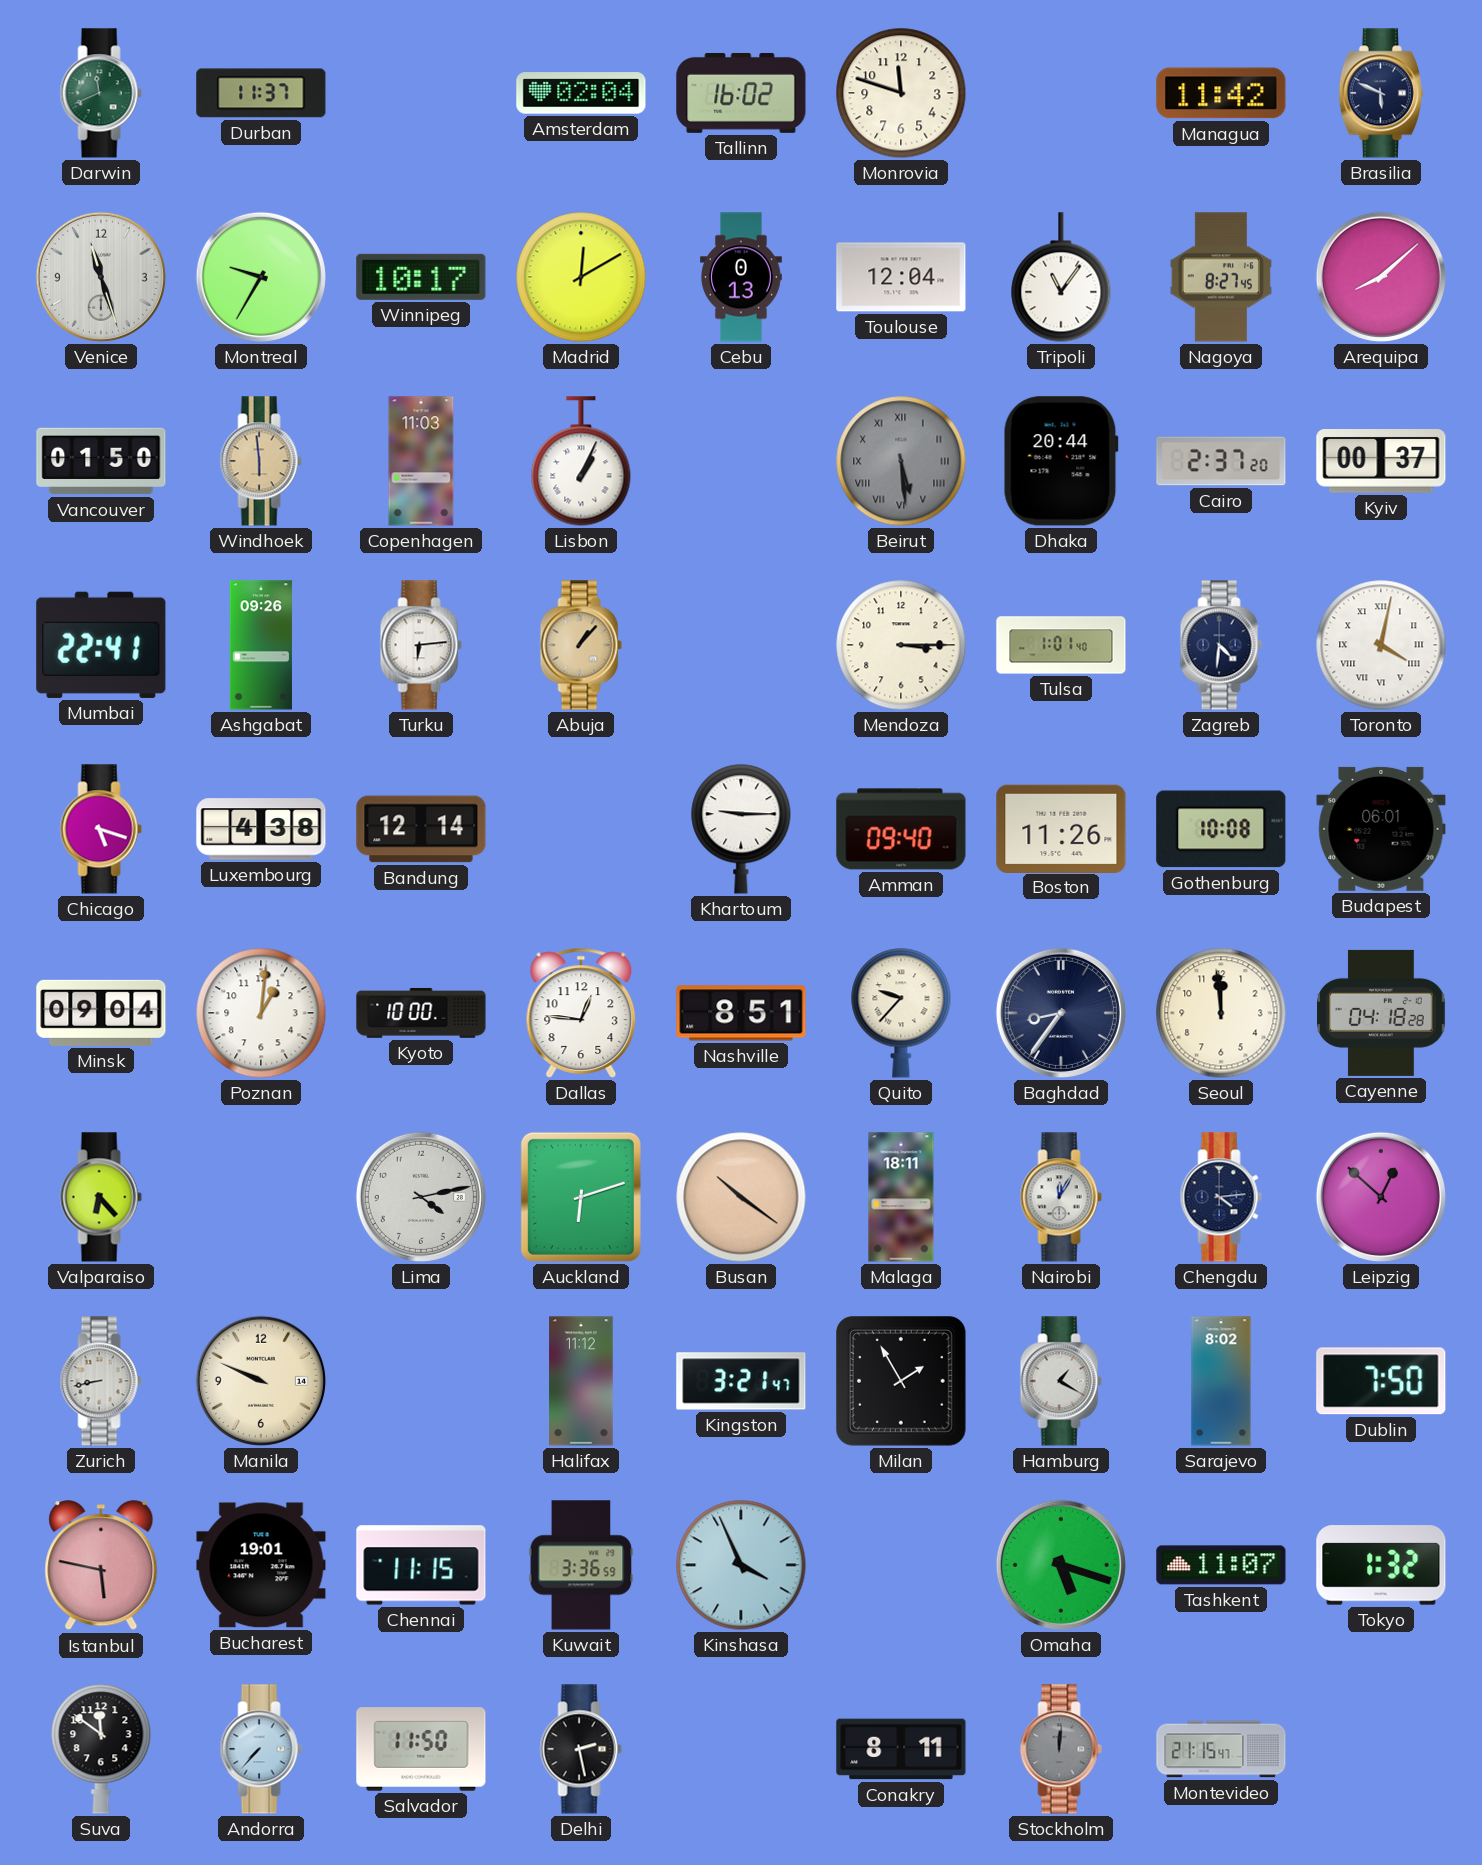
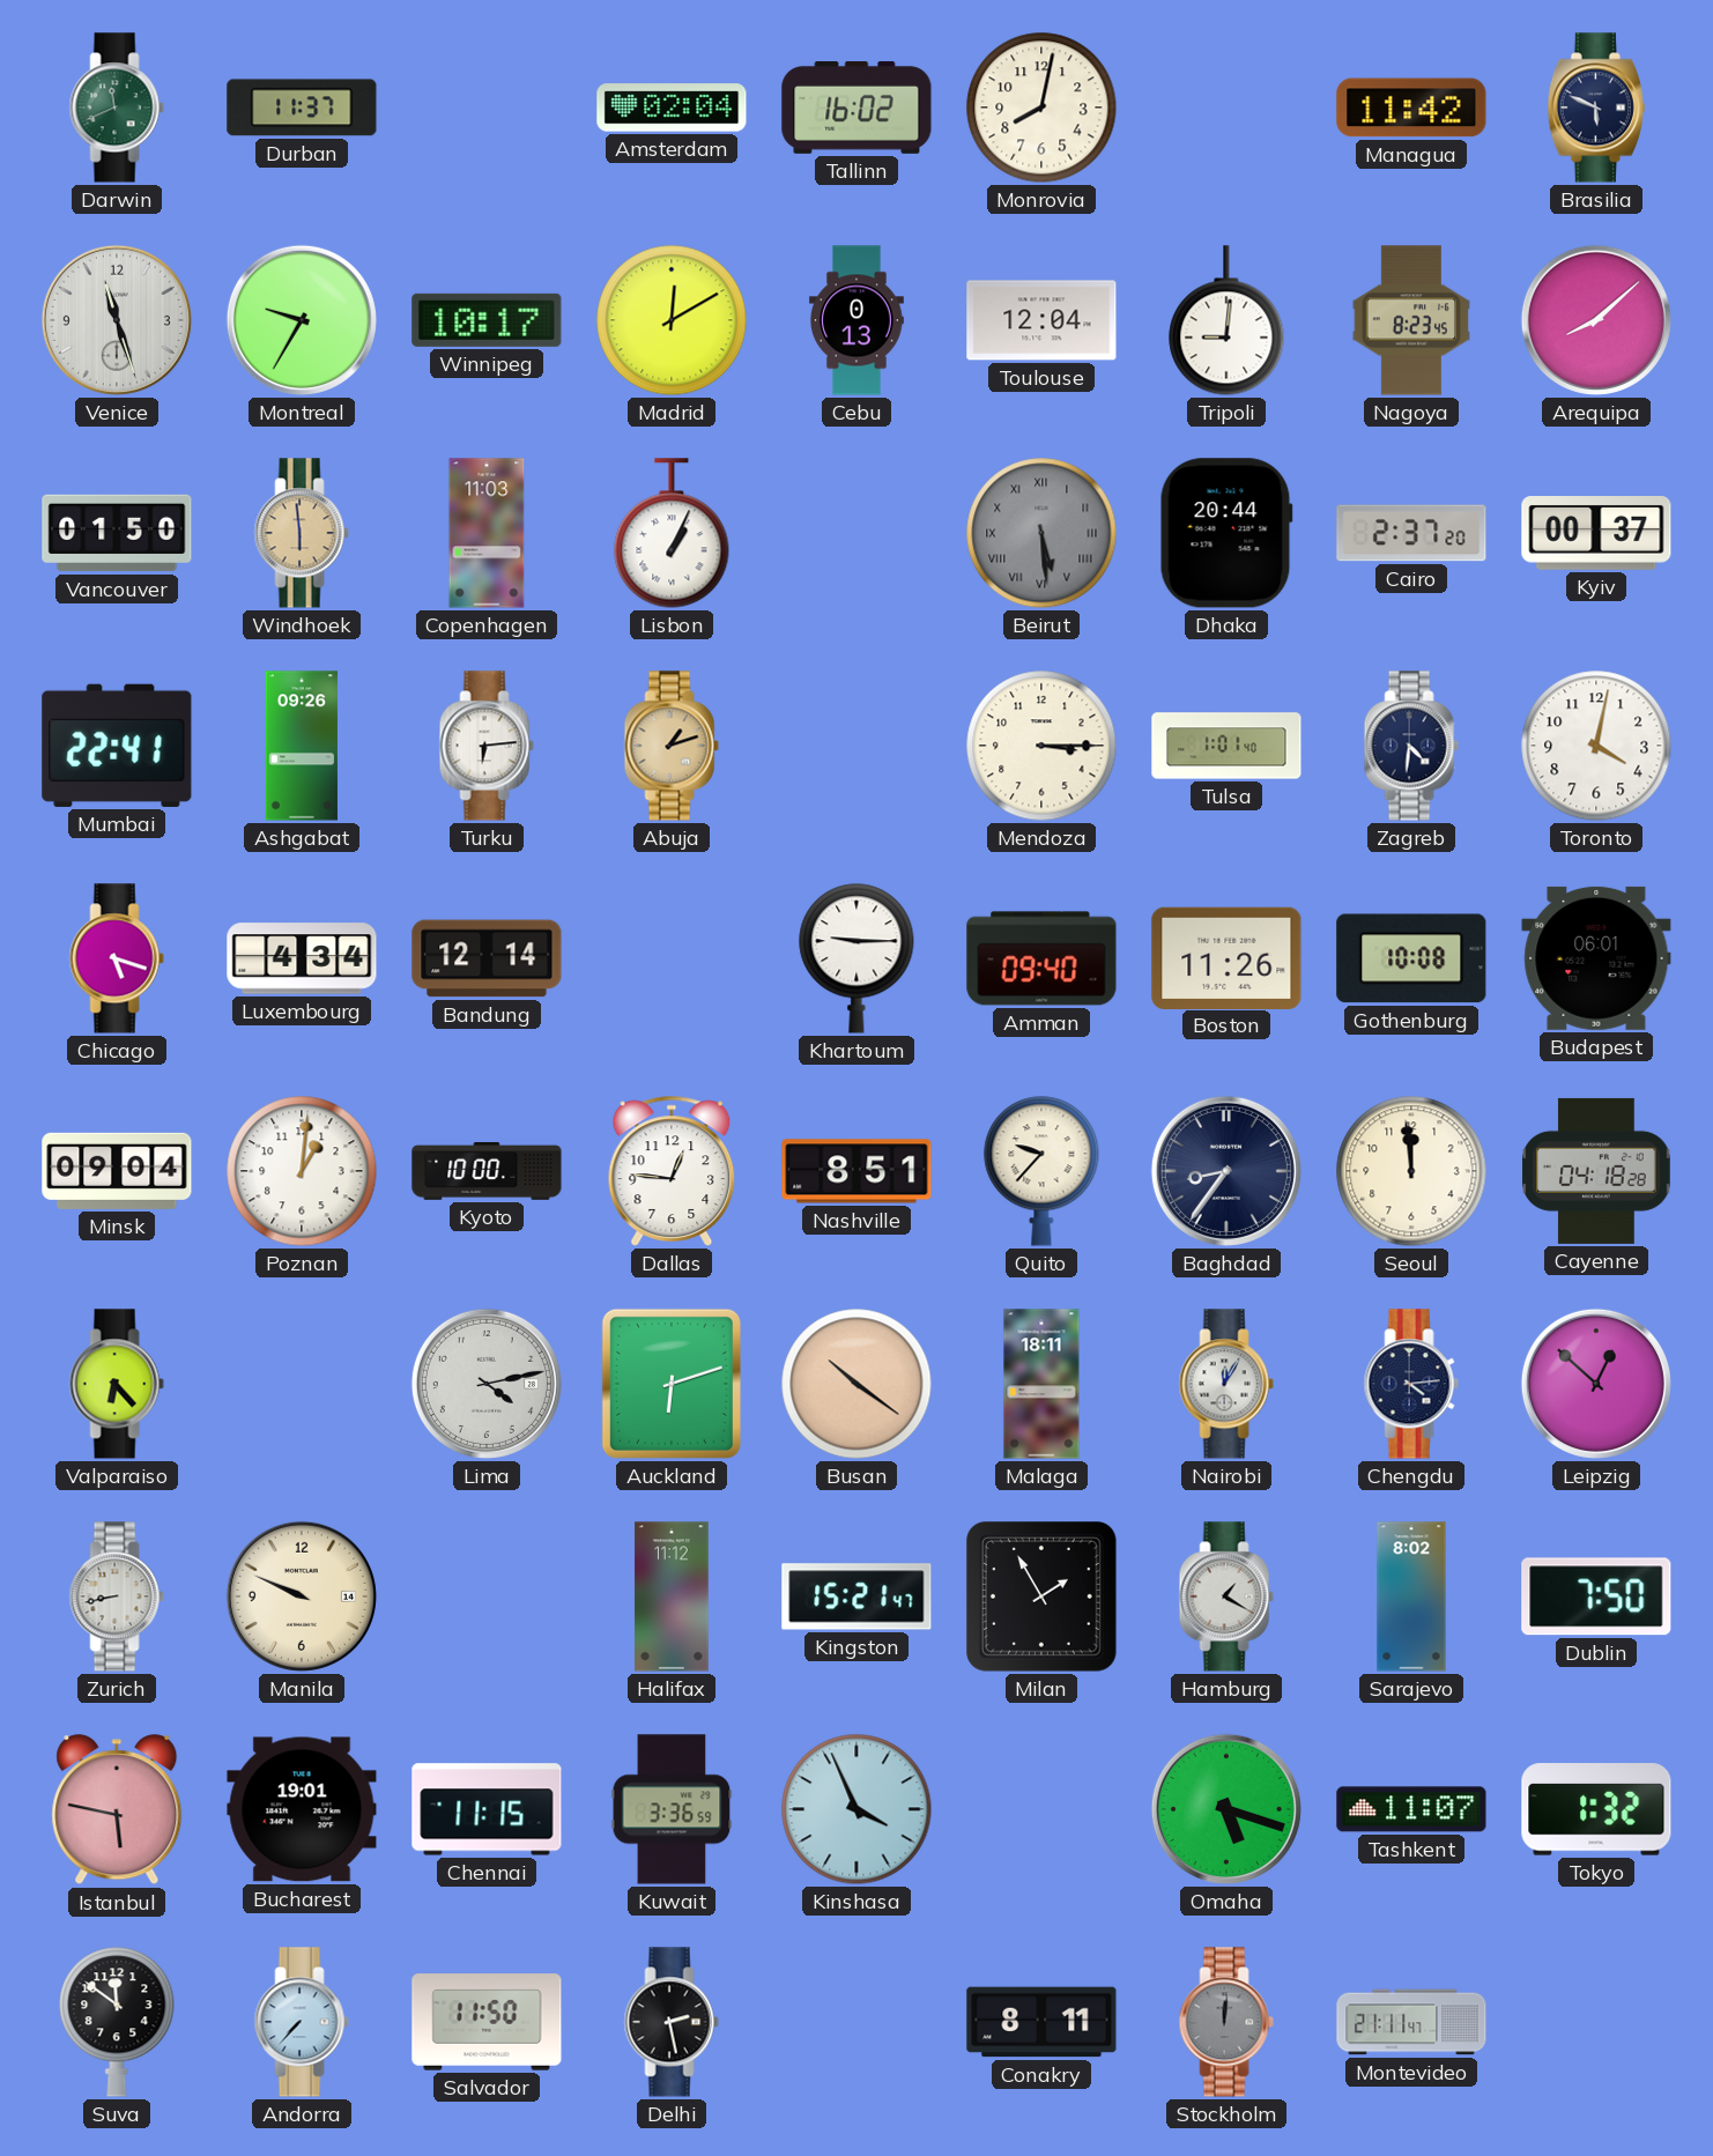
Monrovia: 11:48 -> 8:02 (1041, 108)
Tripoli: 11:06 -> 9:01 (1226, 320)
Nagoya: 8:27 -> 8:23 (1411, 320)
Abuja: 1:07 -> 1:12 (672, 746)
Toronto numerals: Roman -> Arabic (1596, 746)
Luxembourg: 4:38 -> 4:34 (302, 958)
Kingston: 3:21 -> 15:21 (856, 1596)
Montevideo: 21:15 -> 21:11 (1411, 2022)
